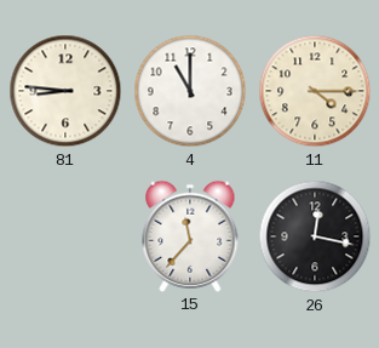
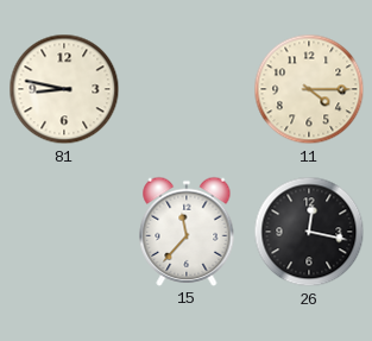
81: 8:46 -> 8:47 (64, 89)
4: 11:00 -> none (190, 91)
